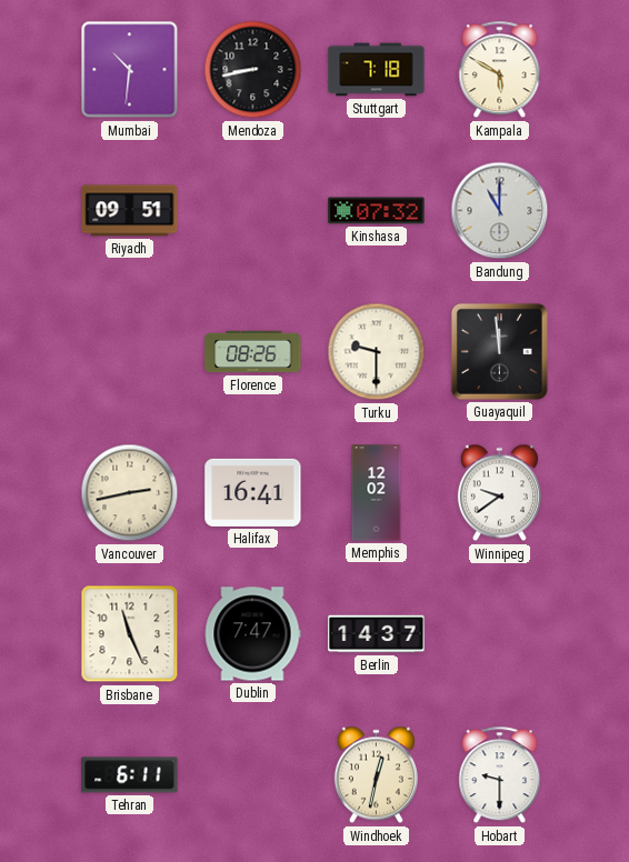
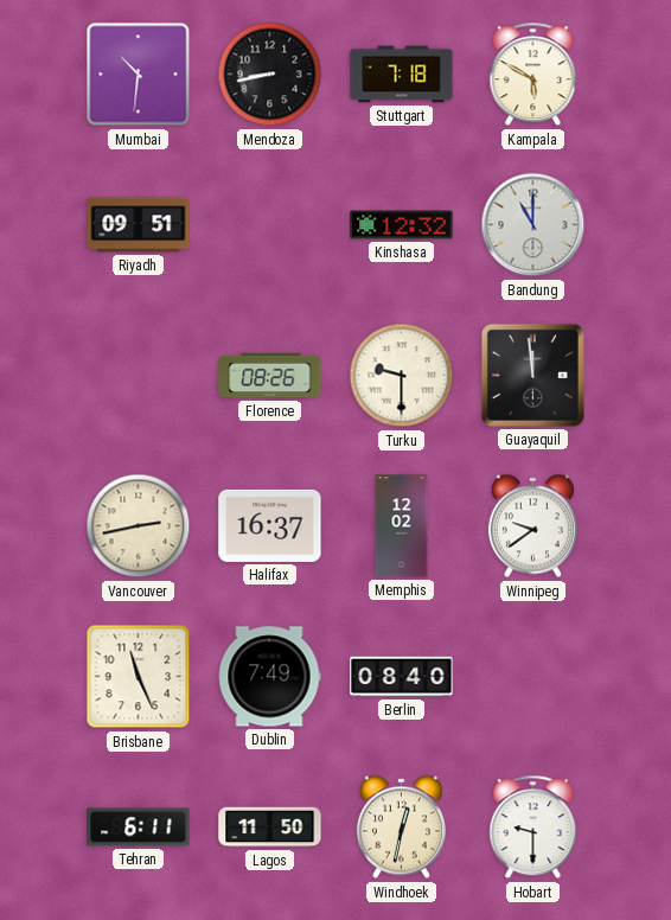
Kinshasa: 07:32 -> 12:32 (402, 225)
Halifax: 16:41 -> 16:37 (270, 525)
Dublin: 7:47 -> 7:49 (269, 677)
Berlin: 14:37 -> 08:40 (402, 677)
Lagos: none -> 11:50 (270, 828)
